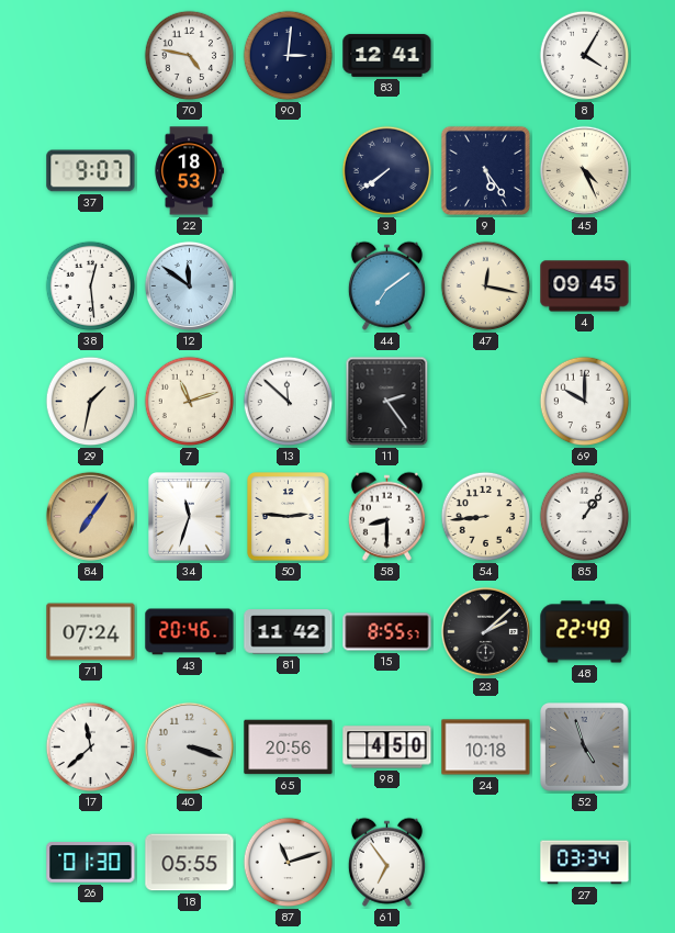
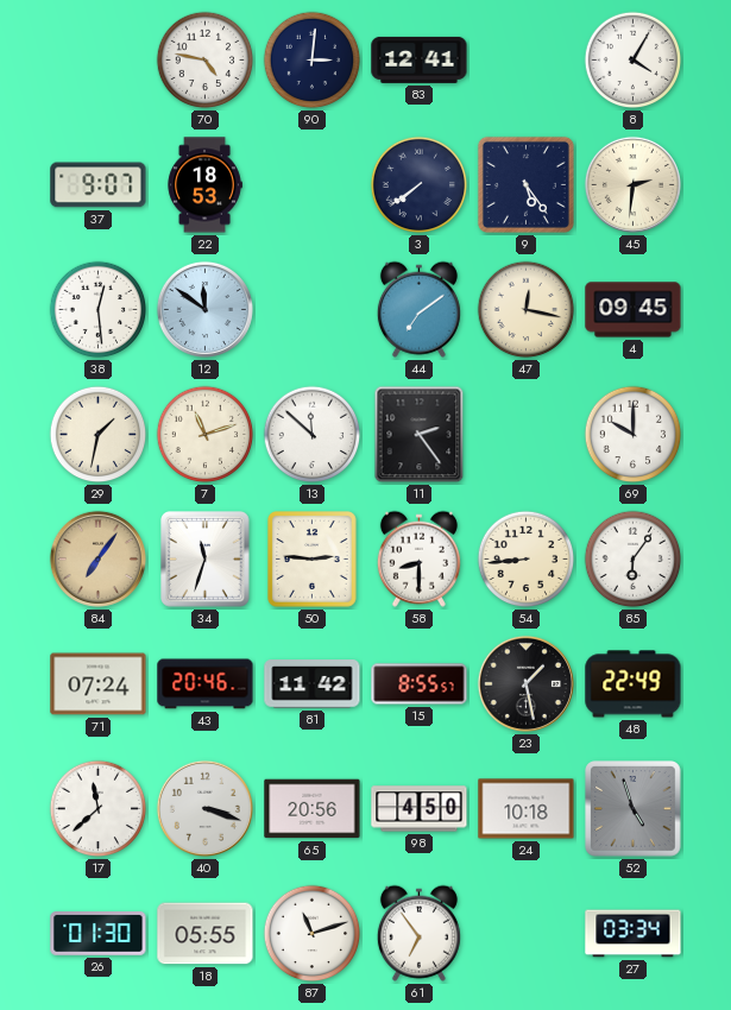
45: 4:26 -> 2:31 (632, 184)
85: 1:06 -> 6:06 (634, 560)
23: 2:08 -> 1:28 (525, 683)
